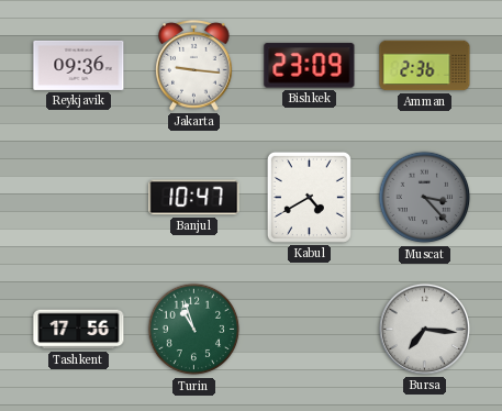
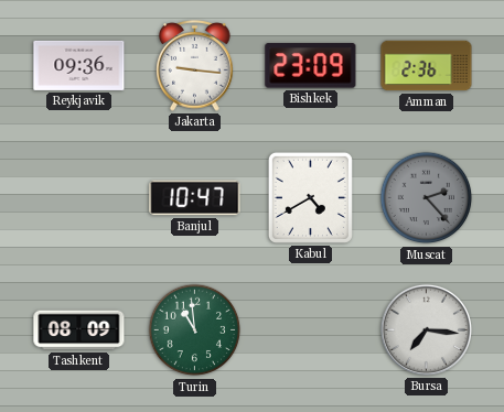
Muscat: 3:23 -> 2:23 (427, 198)
Tashkent: 17:56 -> 08:09 (79, 330)
Turin: 10:57 -> 10:59 (195, 330)
